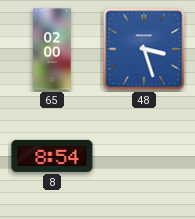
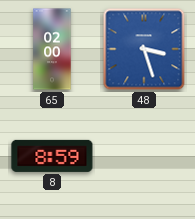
8: 8:54 -> 8:59 (52, 156)
